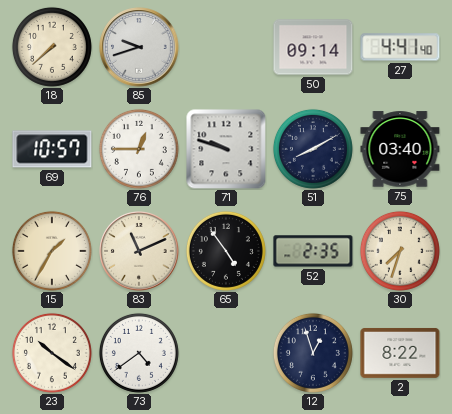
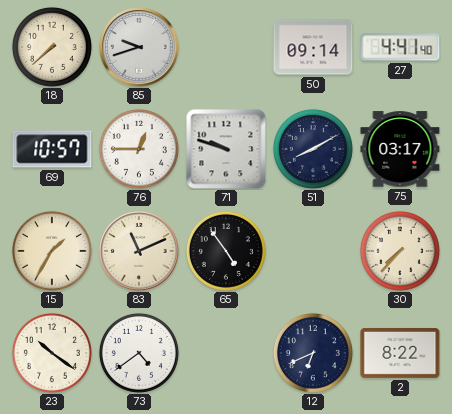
75: 03:40 -> 03:17 (400, 149)
52: 2:35 -> none (313, 251)
30: 7:33 -> 7:37 (400, 251)
12: 12:57 -> 6:41 (313, 353)
